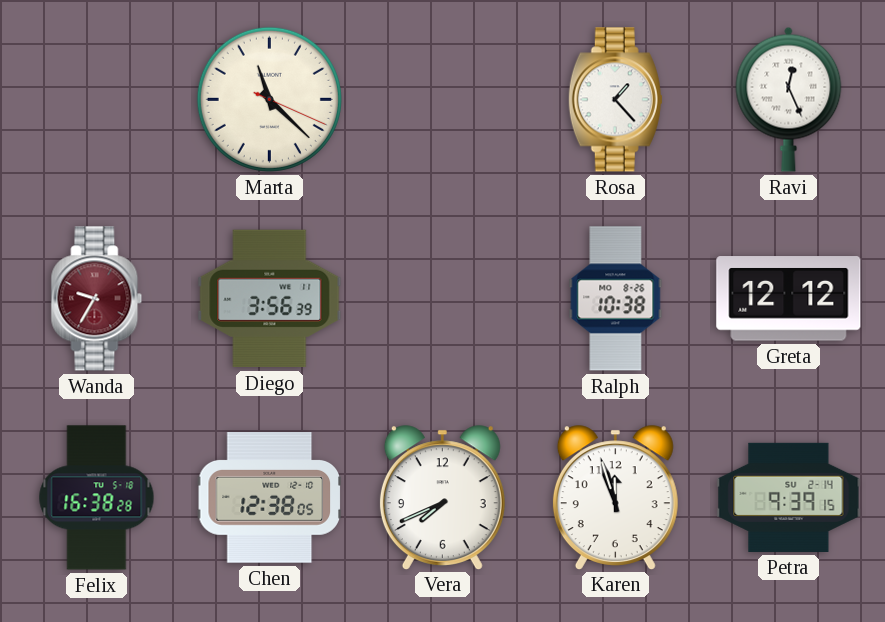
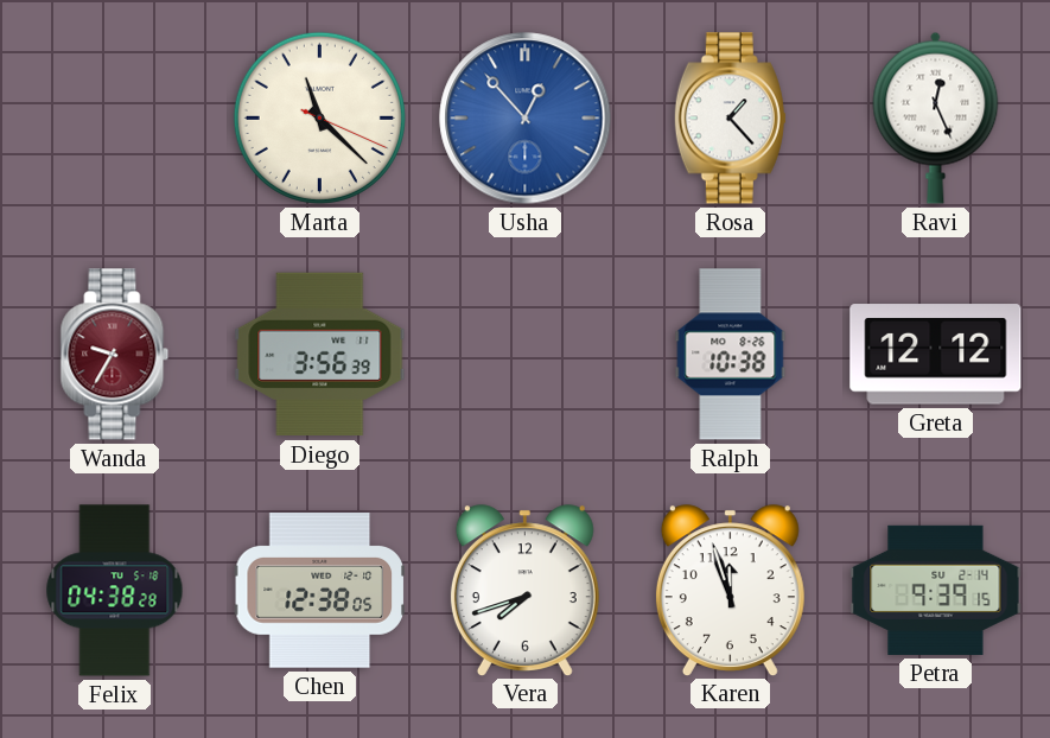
Usha: none -> 12:53 (526, 119)
Felix: 16:38 -> 04:38 (115, 591)
Vera: 7:41 -> 7:42 (524, 590)
